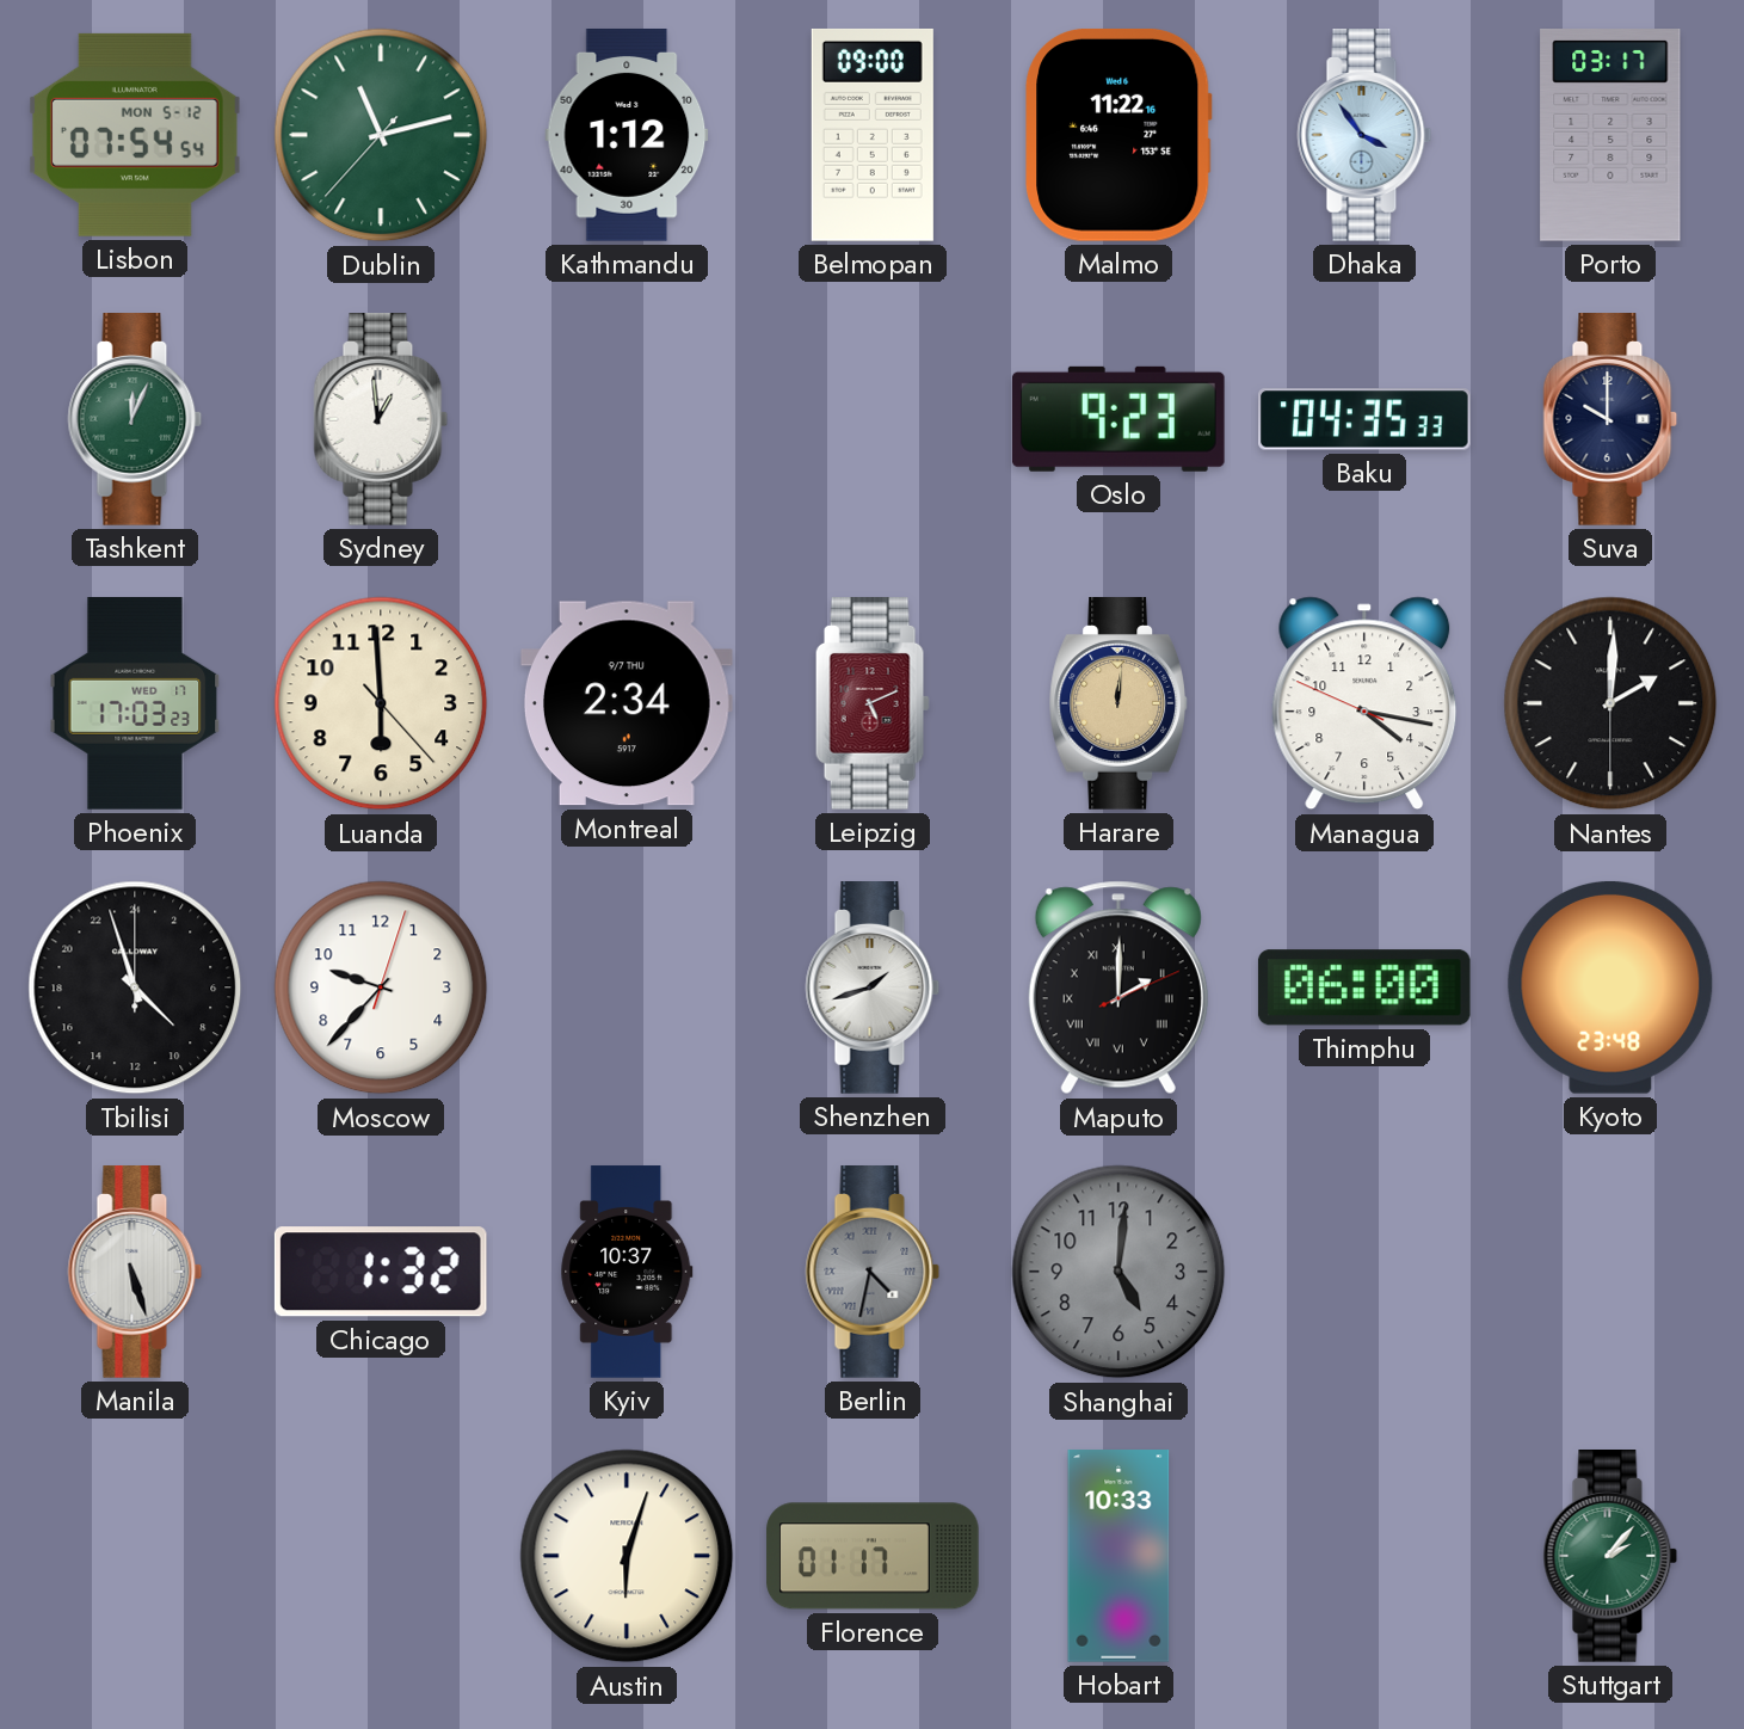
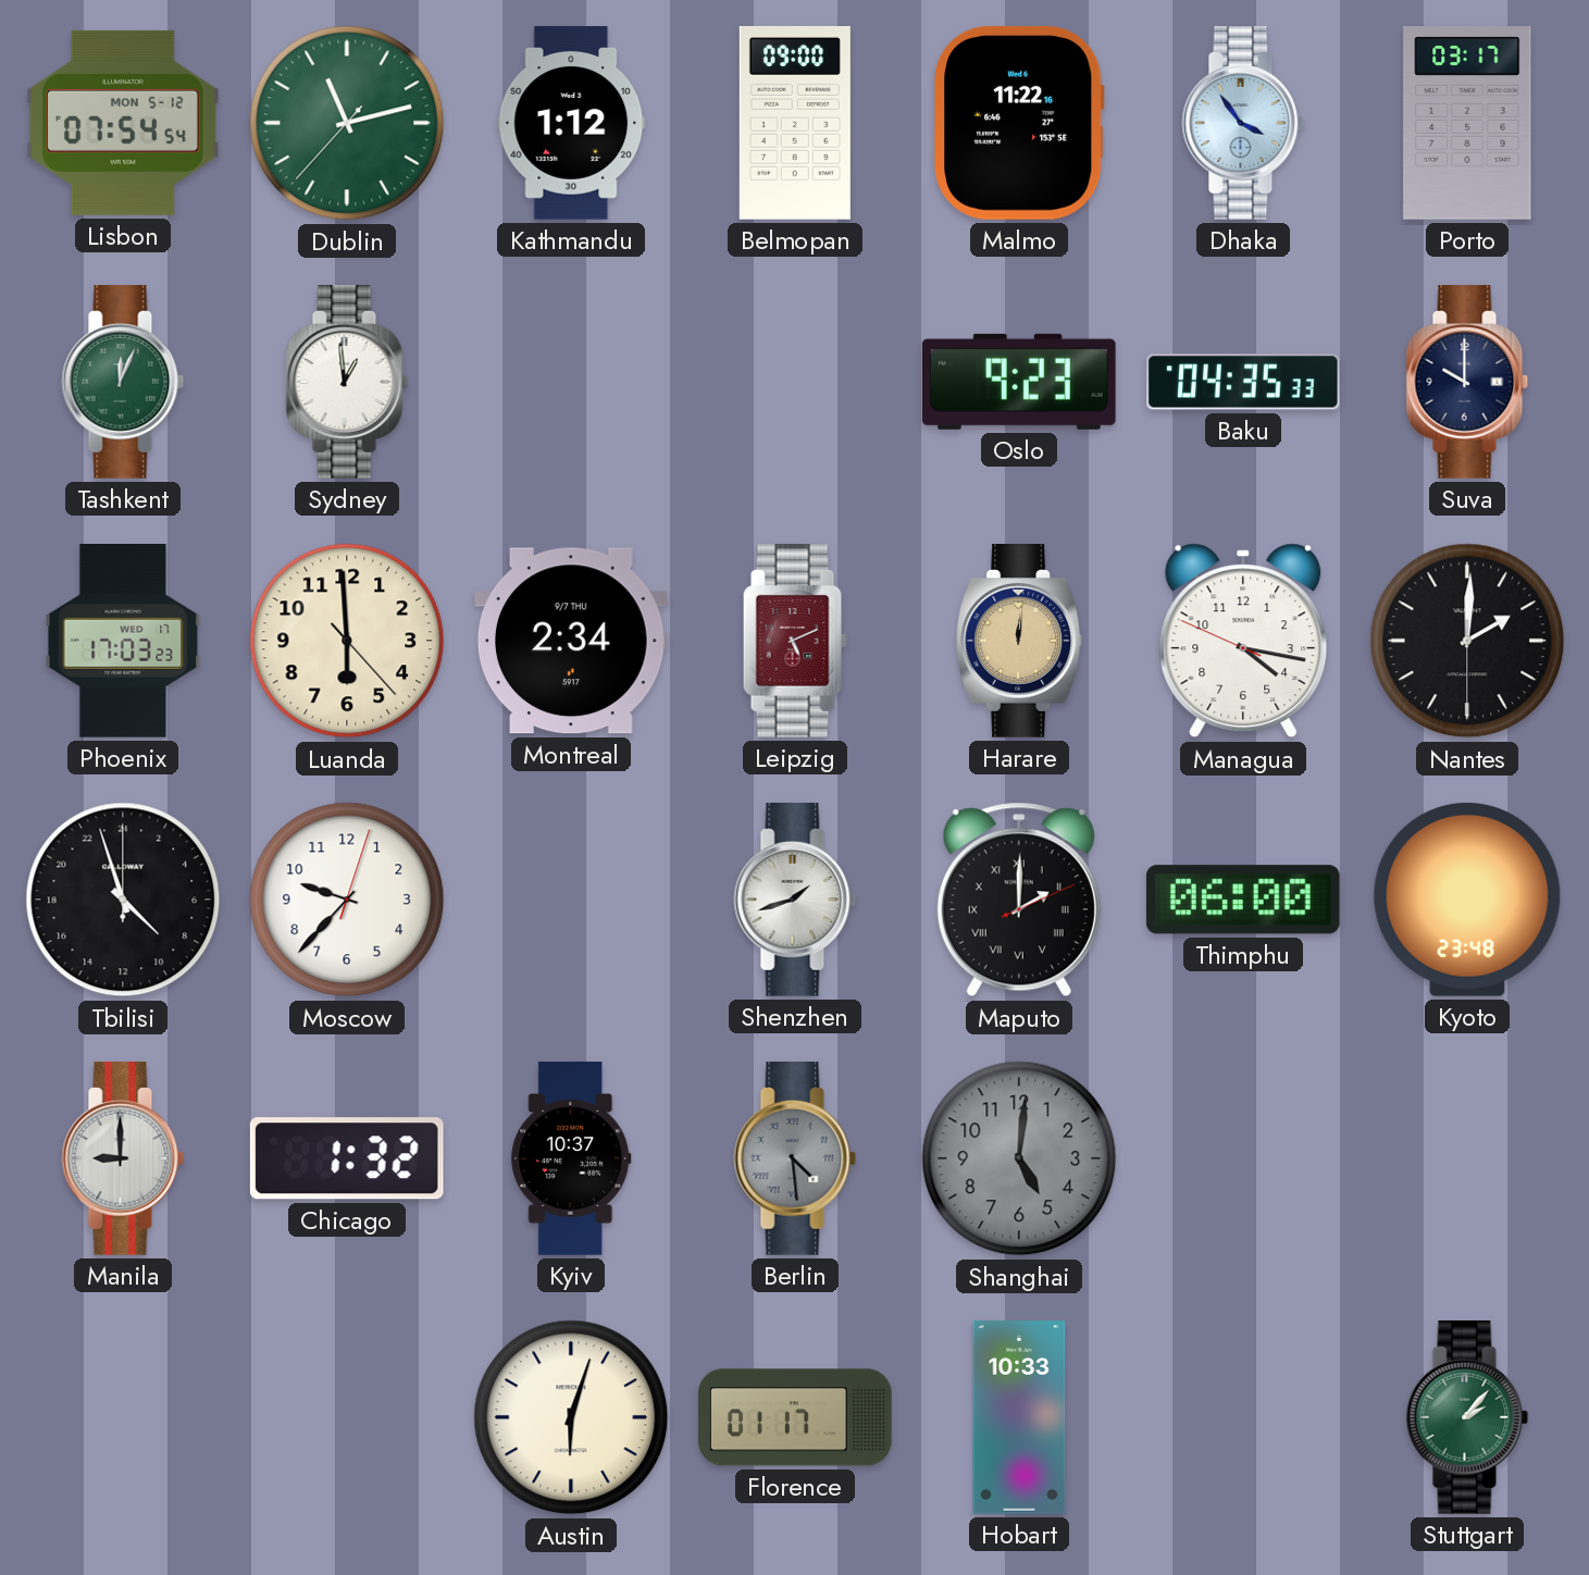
Manila: 5:27 -> 9:00 (123, 1159)
Berlin: 4:32 -> 4:29 (795, 1159)
